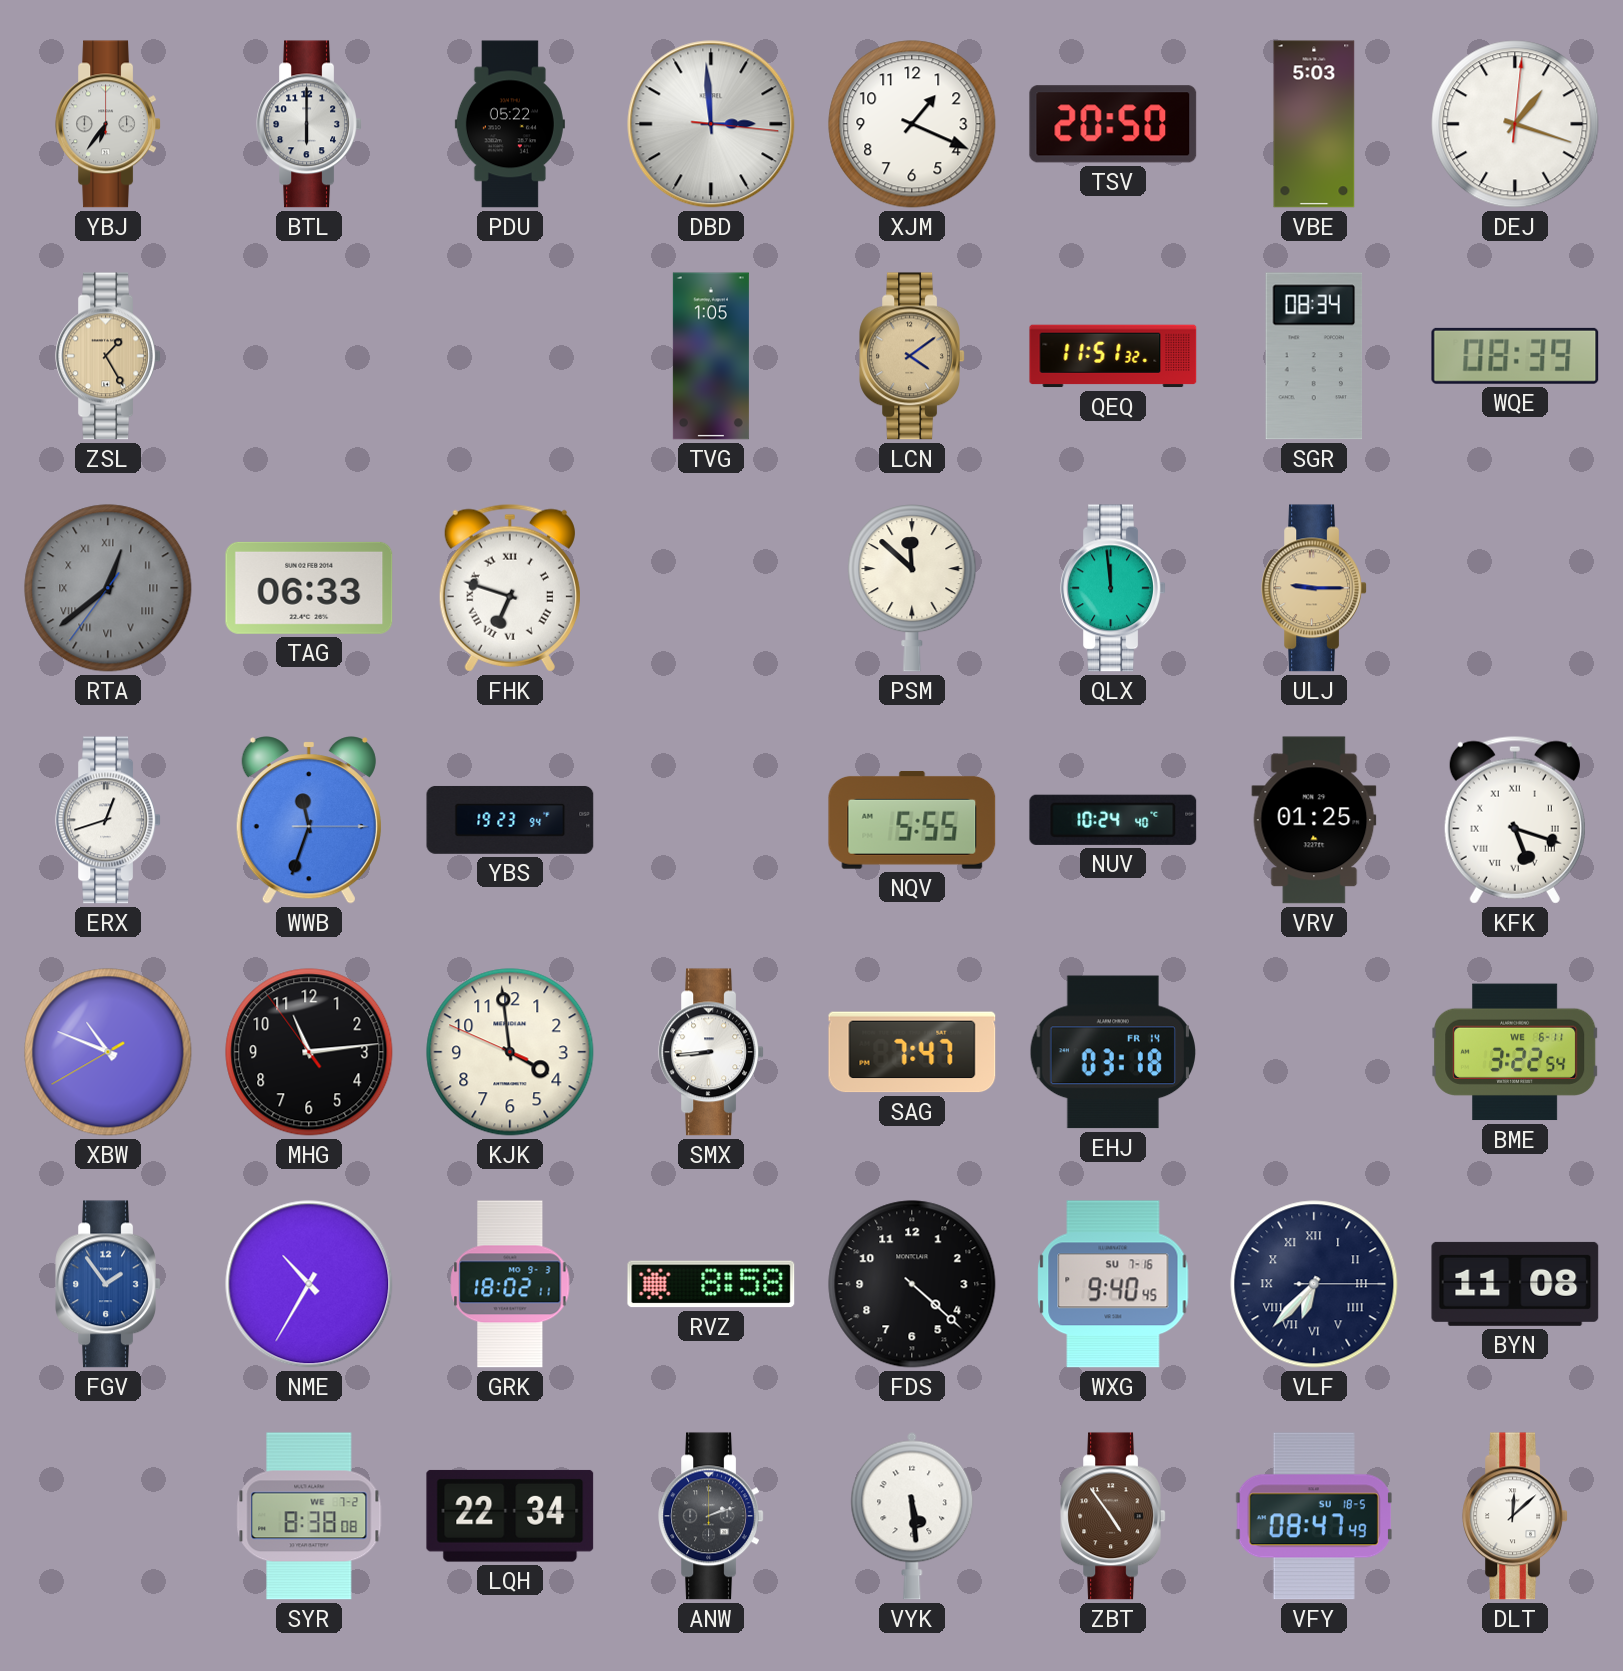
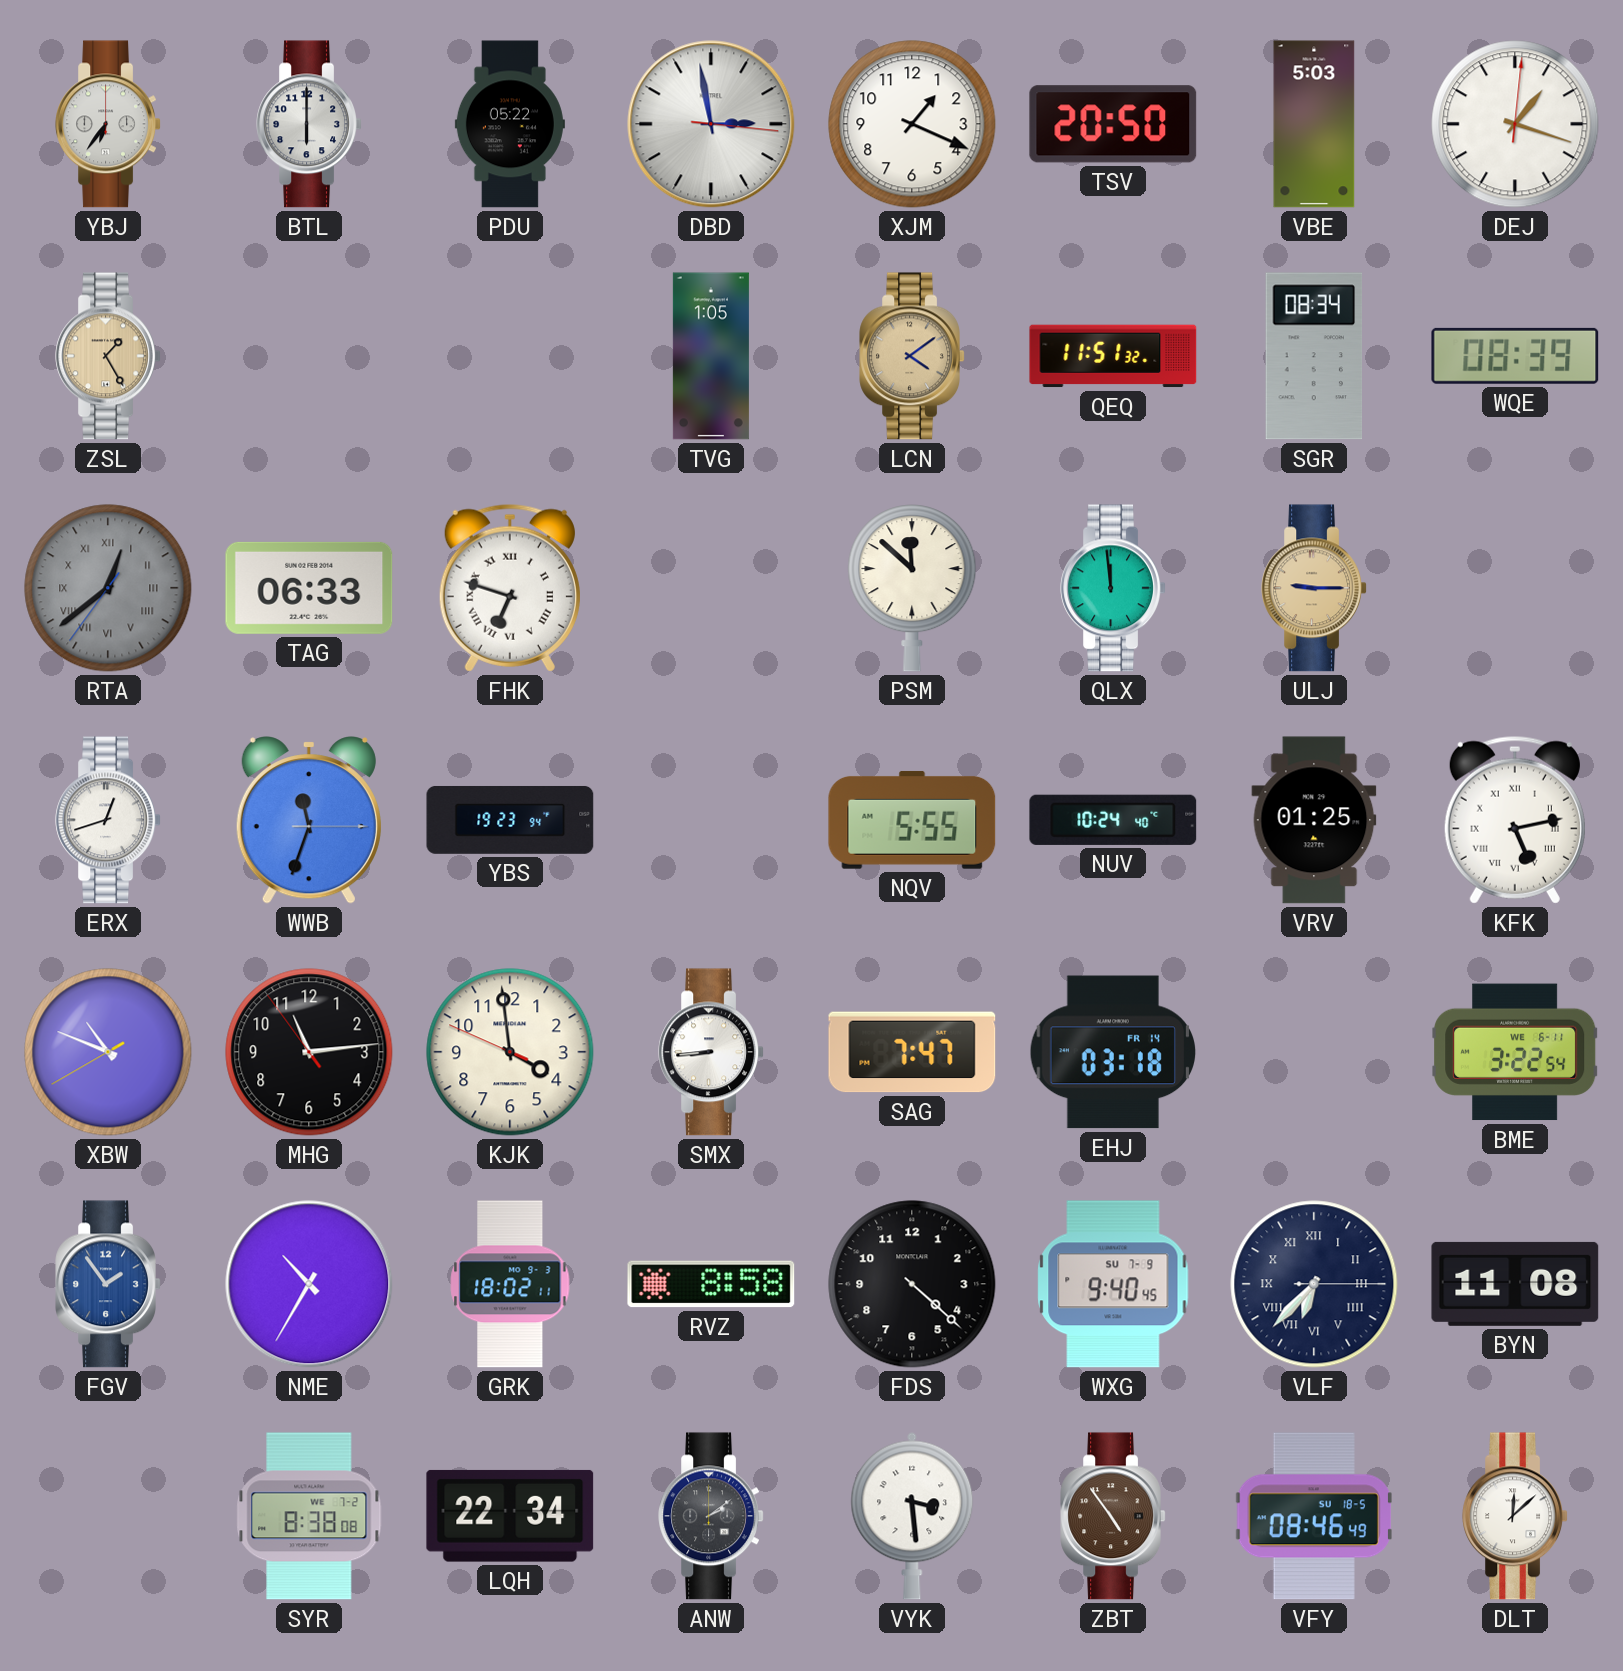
DBD: 2:59 -> 2:58 (711, 124)
KFK: 5:18 -> 5:13 (1515, 820)
WXG date: SU 7-16 -> SU 7-9 (1113, 1284)
ANW: 2:12 -> 2:09 (711, 1516)
VYK: 5:29 -> 3:29 (912, 1516)
VFY: 08:47 -> 08:46 (1314, 1516)
